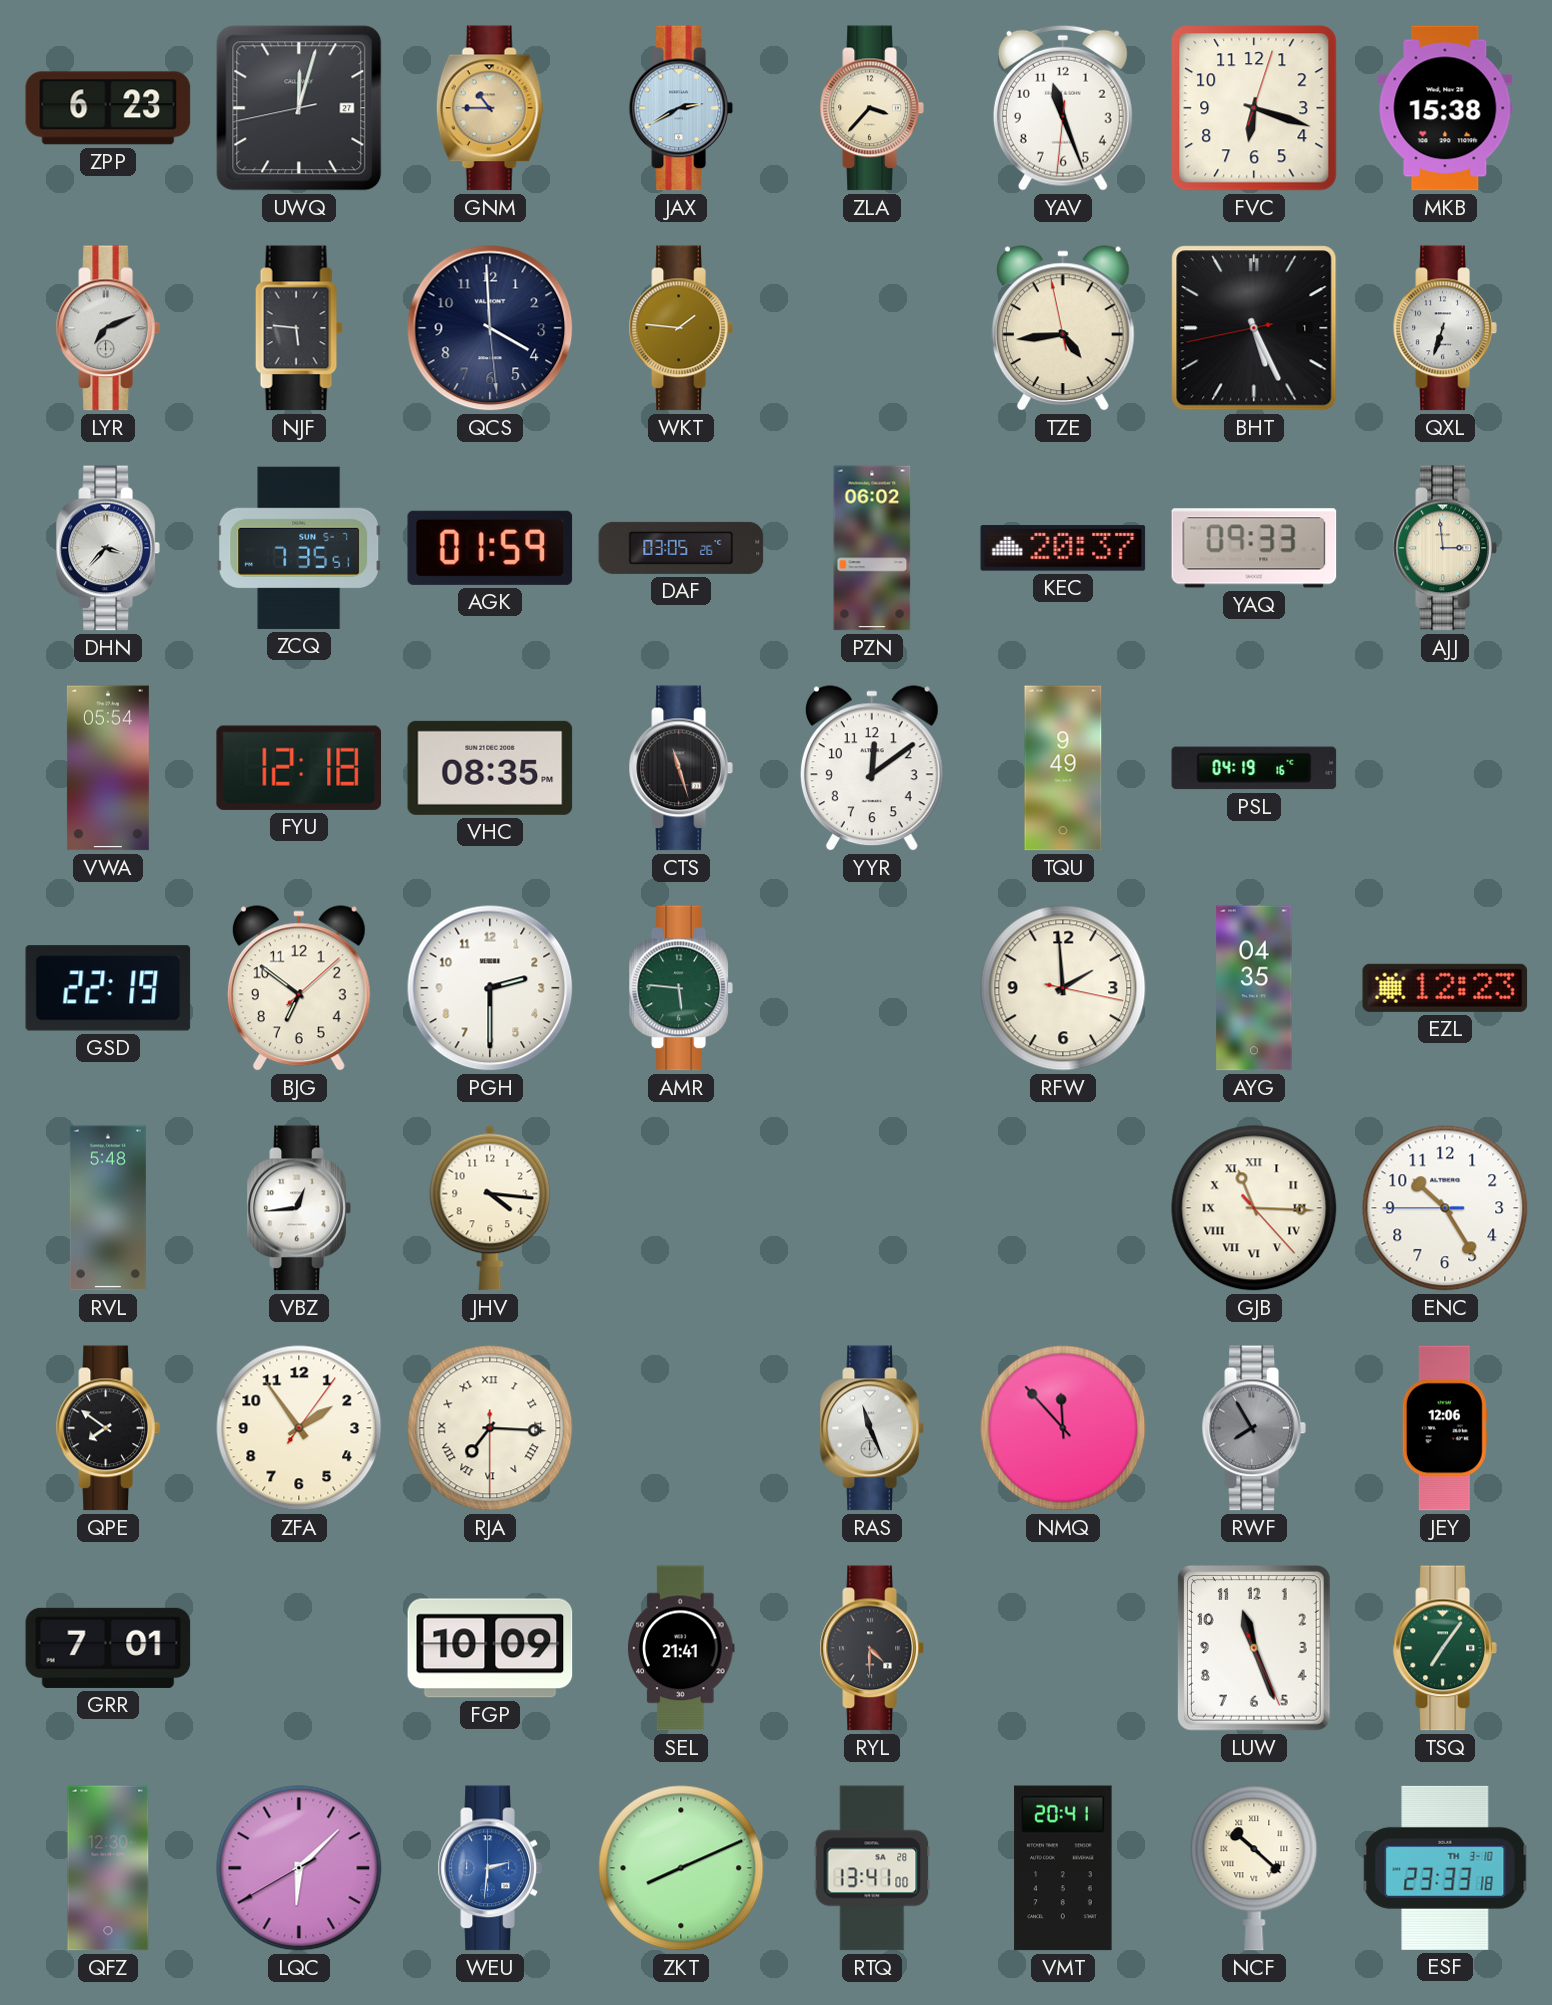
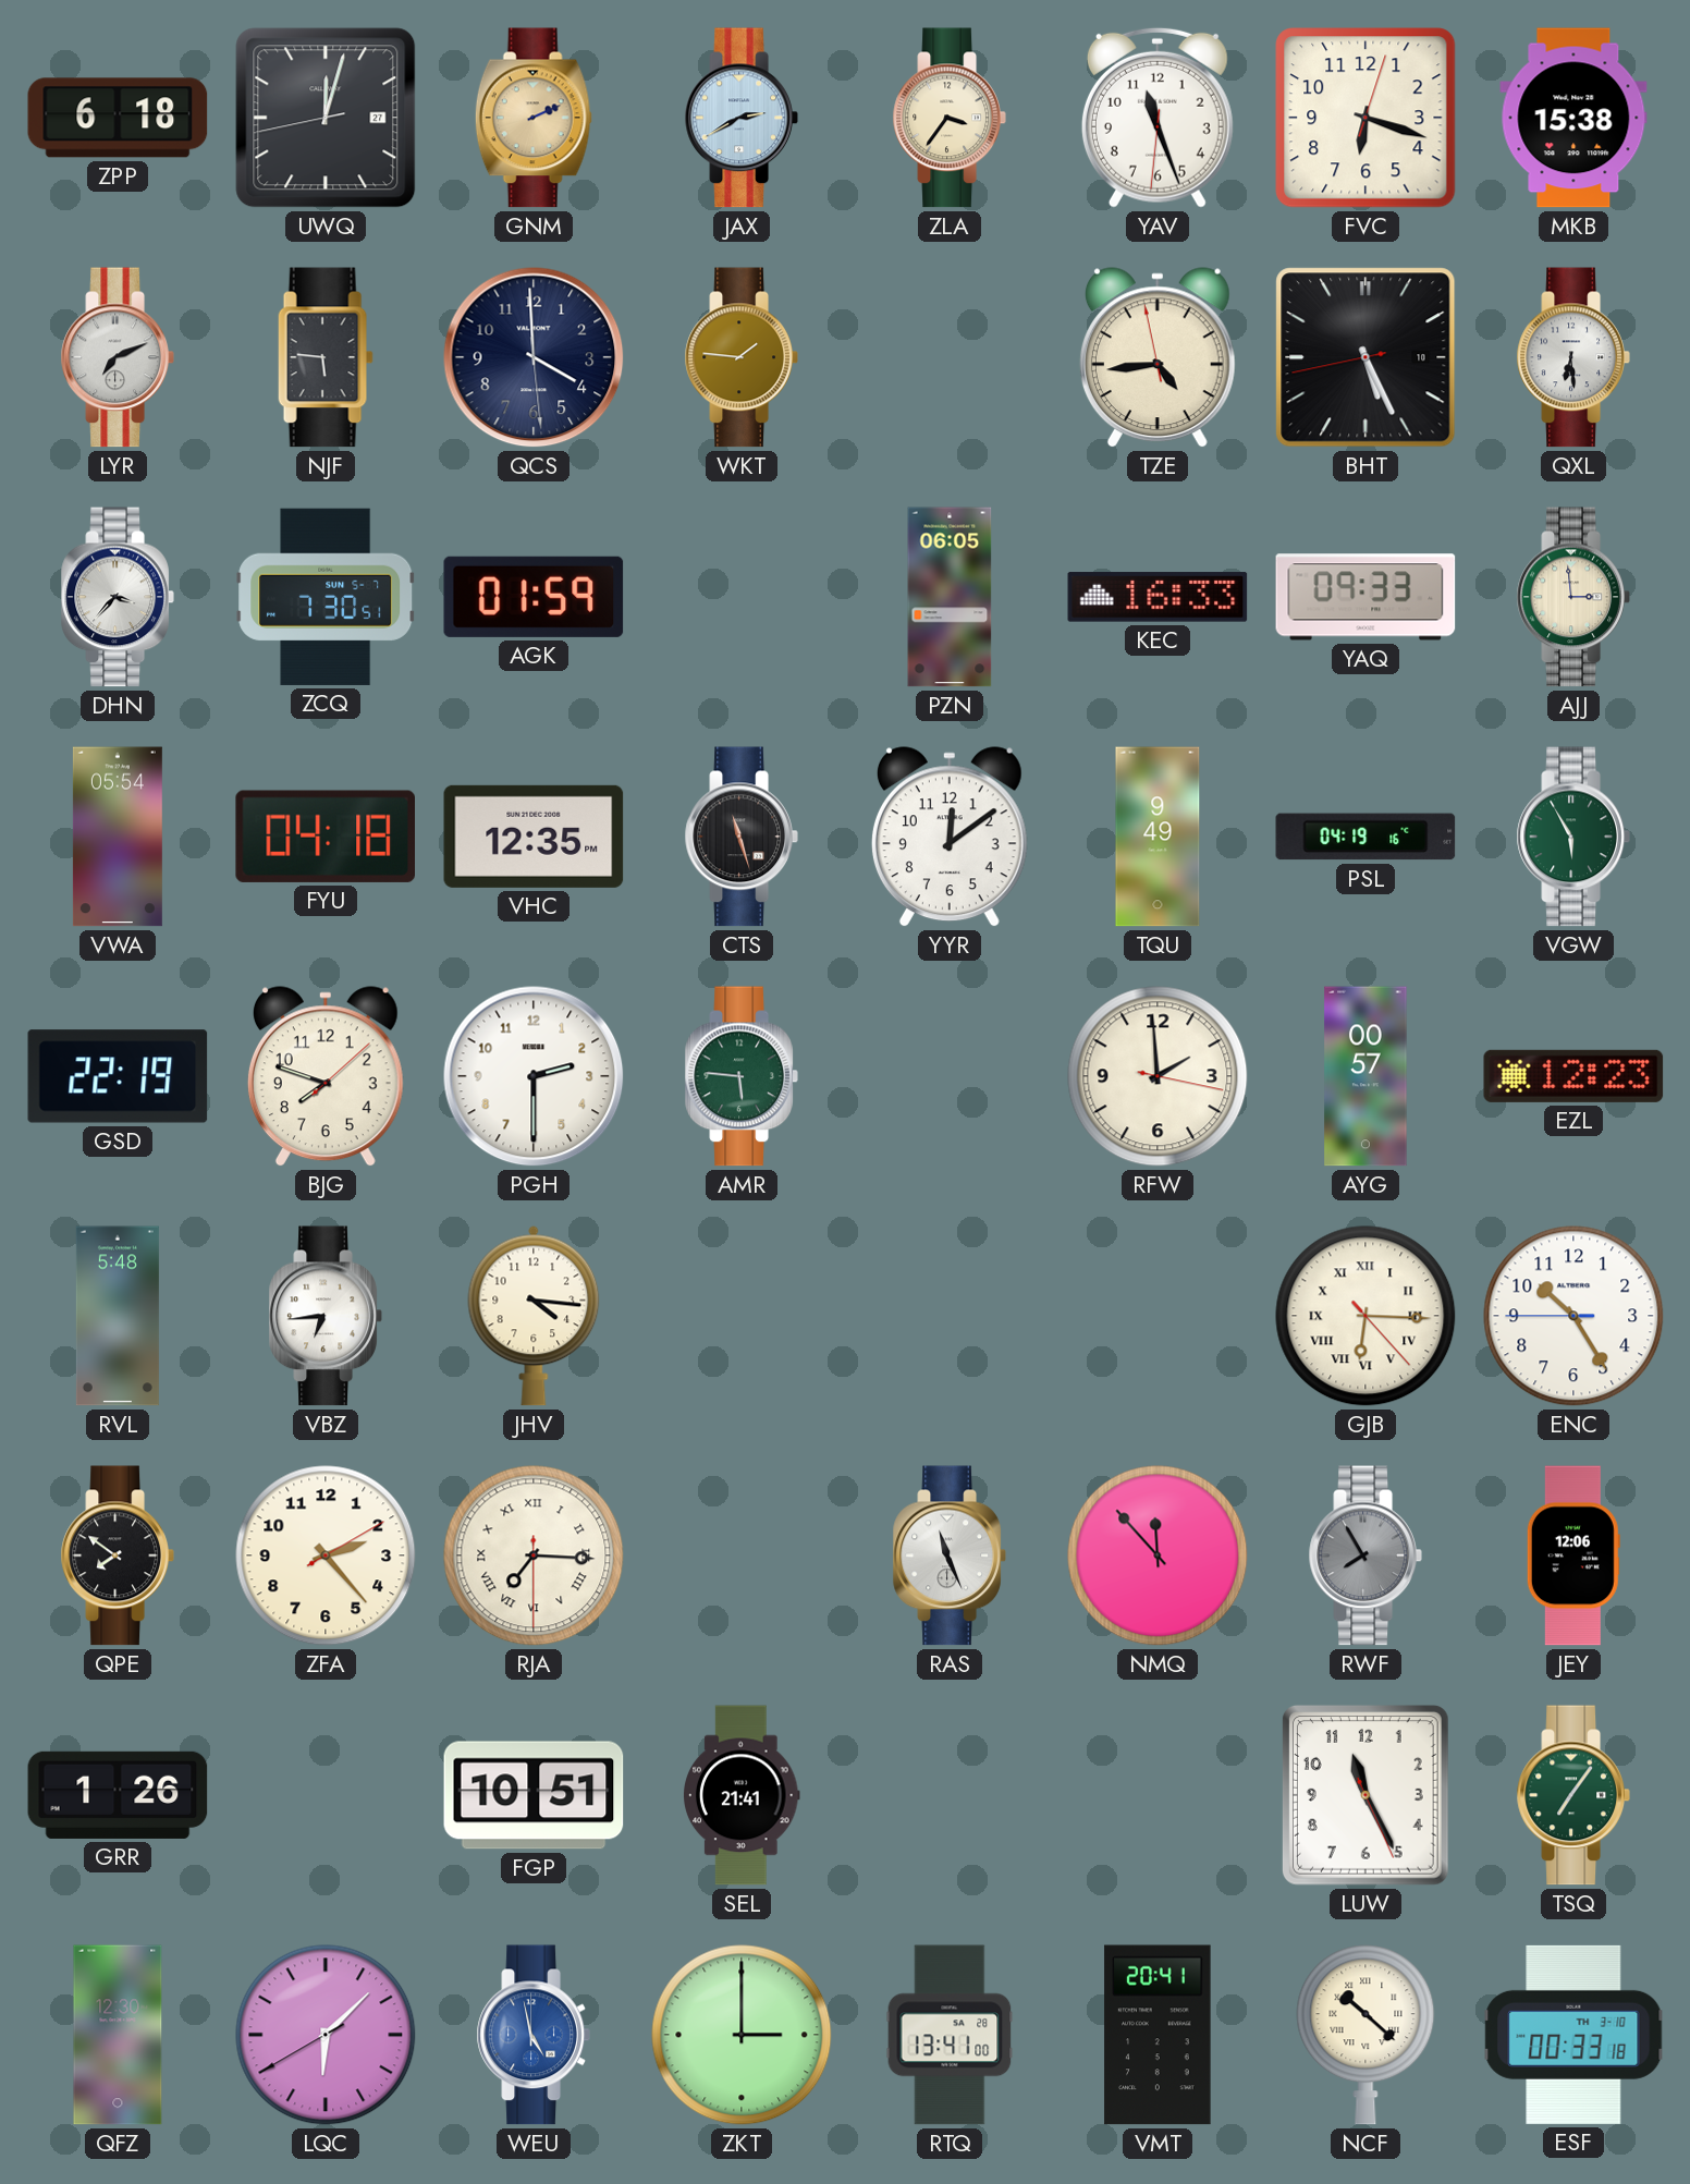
ZPP: 6:23 -> 6:18 (118, 118)
GNM: 10:45 -> 2:11 (534, 118)
ZLA: 3:37 -> 3:36 (950, 118)
BHT date: 1 -> 10 (1366, 357)
QXL: 6:33 -> 6:29 (1573, 357)
ZCQ: 7:35 -> 7:30 (326, 597)
DAF: 03:05 -> none (681, 548)
PZN: 06:02 -> 06:05 (950, 597)
KEC: 20:37 -> 16:33 (1158, 597)
FYU: 12:18 -> 04:18 (324, 837)
VHC: 08:35 -> 12:35 (534, 837)
VGW: none -> 5:55 (1573, 837)
BJG: 6:51 -> 7:48 (326, 1077)
AYG: 04:35 -> 00:57 (1366, 1076)
VBZ: 12:44 -> 6:44 (326, 1316)
GJB: 11:15 -> 6:15 (1366, 1316)
ZFA: 1:54 -> 2:23 (326, 1555)
GRR: 7:01 -> 1:26 (118, 1795)
FGP: 10:09 -> 10:51 (534, 1795)
RYL: 4:30 -> none (872, 1648)
LUW: 11:26 -> 11:25 (1366, 1795)
WEU: 2:31 -> 4:58 (534, 2035)
ZKT: 8:11 -> 3:00 (742, 2035)
ESF: 23:33 -> 00:33 (1573, 2035)
